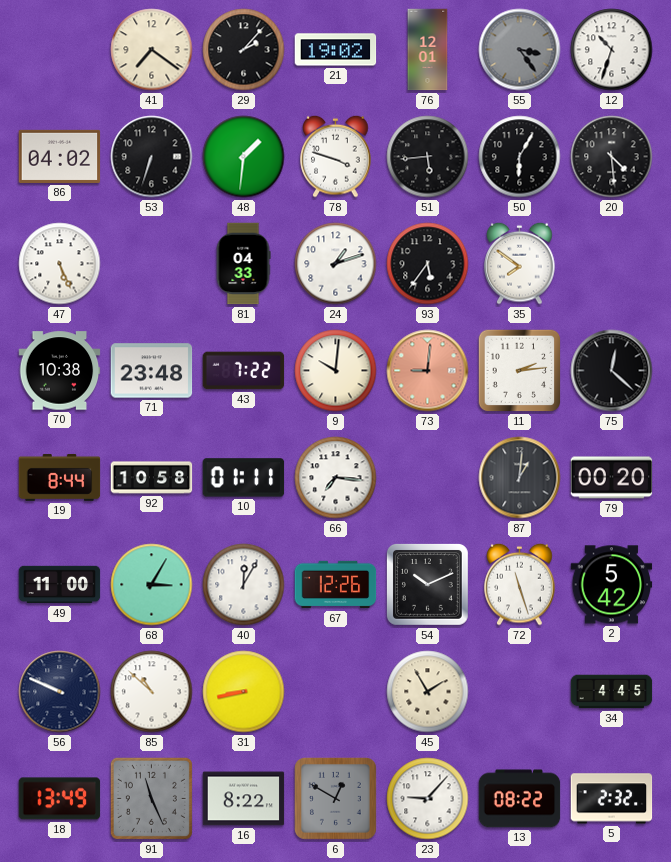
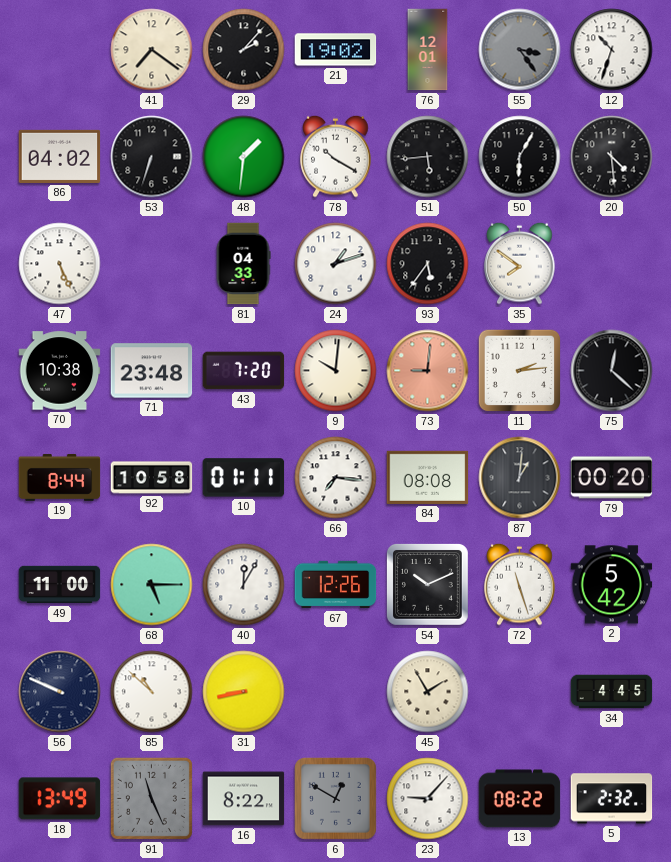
78: 3:48 -> 10:20 (336, 156)
43: 7:22 -> 7:20 (244, 371)
84: none -> 08:08 (428, 477)
68: 3:05 -> 5:15 (152, 585)
